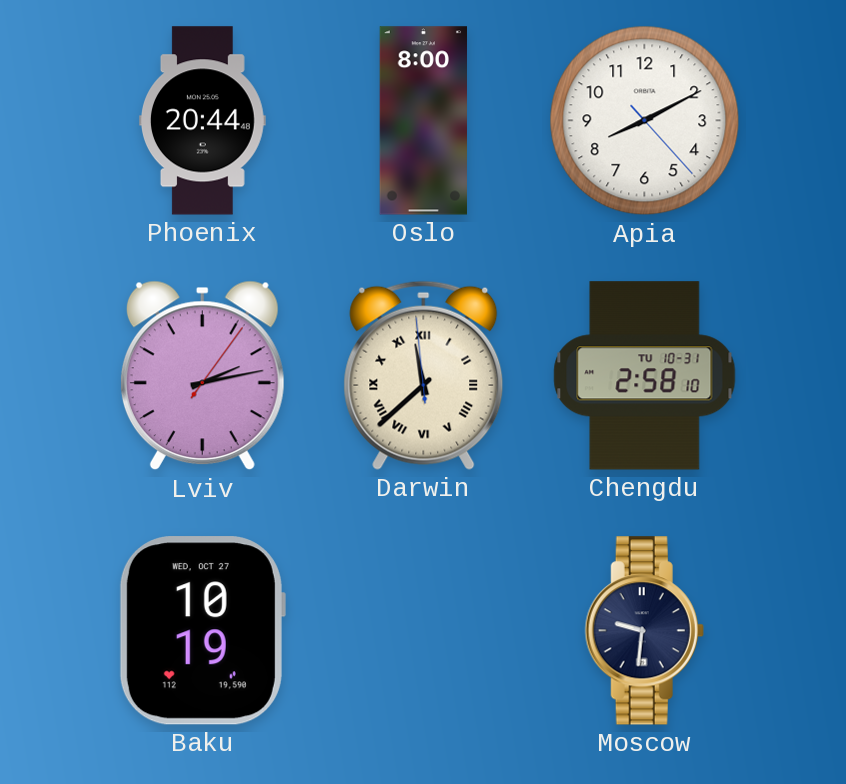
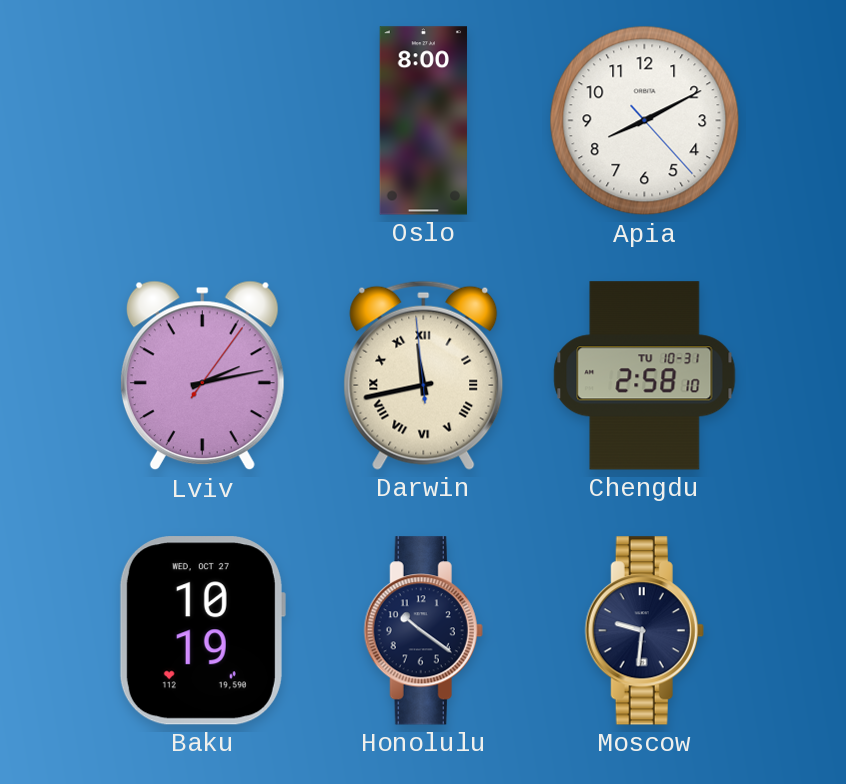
Phoenix: 20:44 -> none (203, 121)
Darwin: 11:37 -> 11:42 (424, 375)
Honolulu: none -> 10:21 (423, 631)
